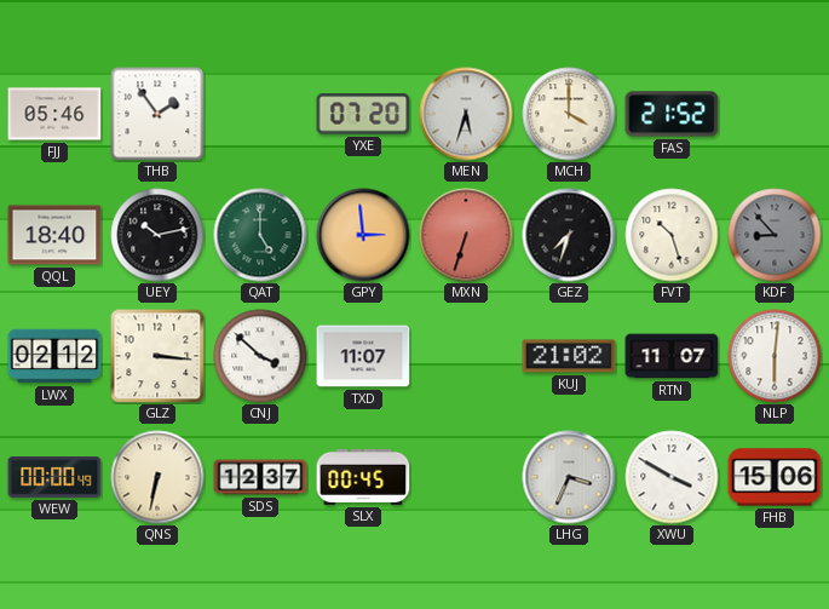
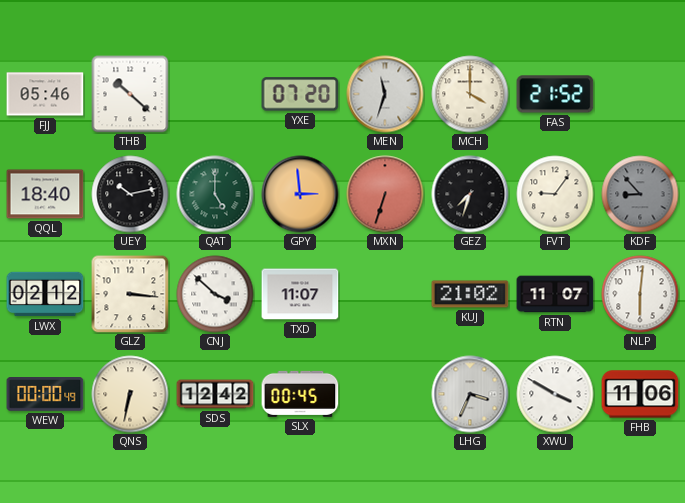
THB: 1:54 -> 10:22 (130, 94)
MEN: 5:33 -> 11:33 (385, 94)
FVT: 10:27 -> 9:06 (555, 194)
SDS: 12:37 -> 12:42 (215, 394)
FHB: 15:06 -> 11:06 (640, 394)
